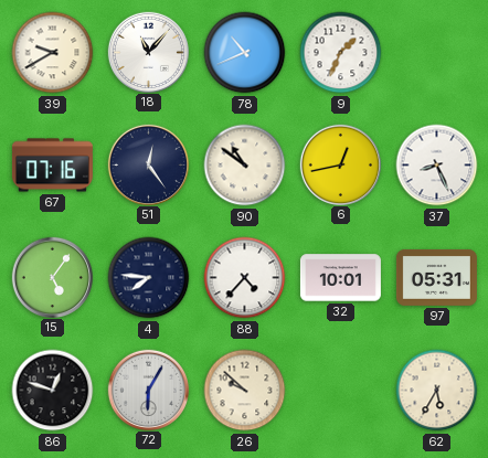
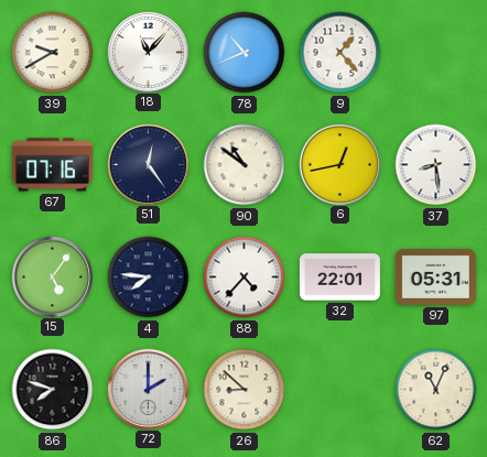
9: 1:34 -> 1:23 (340, 53)
37: 8:26 -> 8:29 (436, 165)
32: 10:01 -> 22:01 (339, 278)
86: 12:48 -> 7:48 (53, 390)
72: 6:05 -> 2:00 (148, 389)
26: 9:52 -> 8:52 (245, 390)
62: 5:35 -> 11:04 (436, 390)
